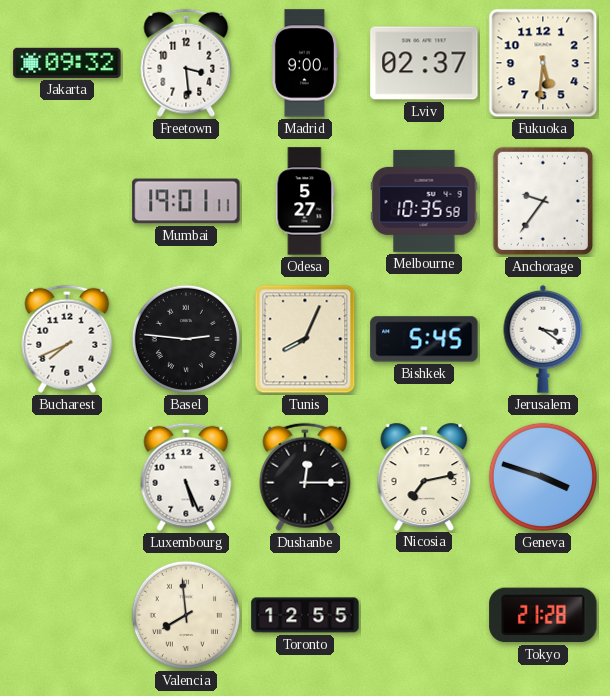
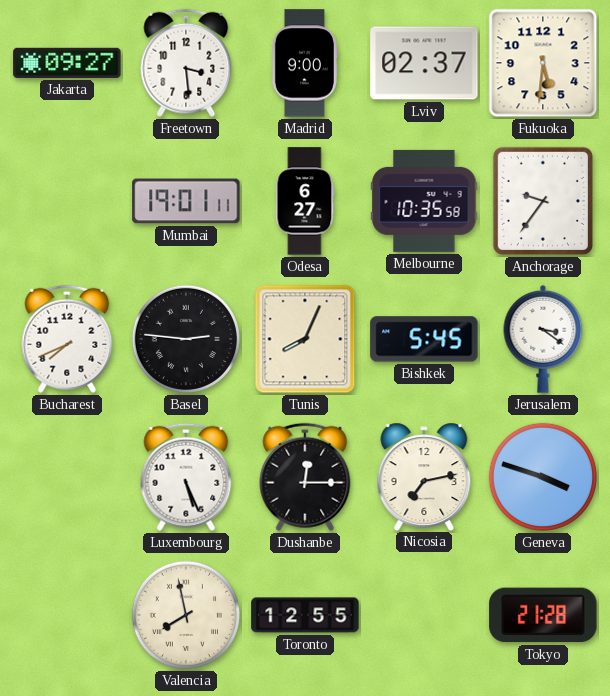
Jakarta: 09:32 -> 09:27 (67, 63)
Odesa: 5:27 -> 6:27 (305, 201)
Valencia: 7:59 -> 7:58 (186, 615)
